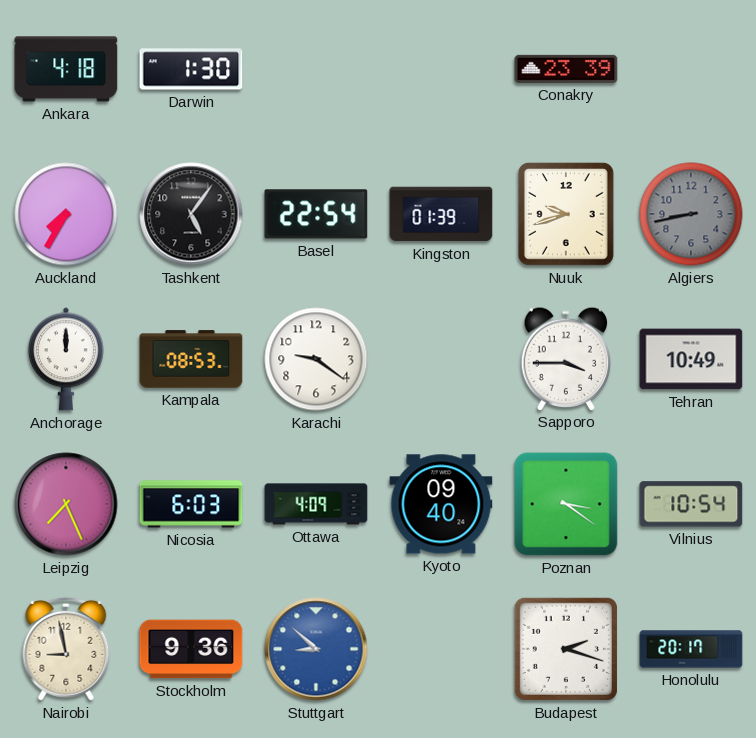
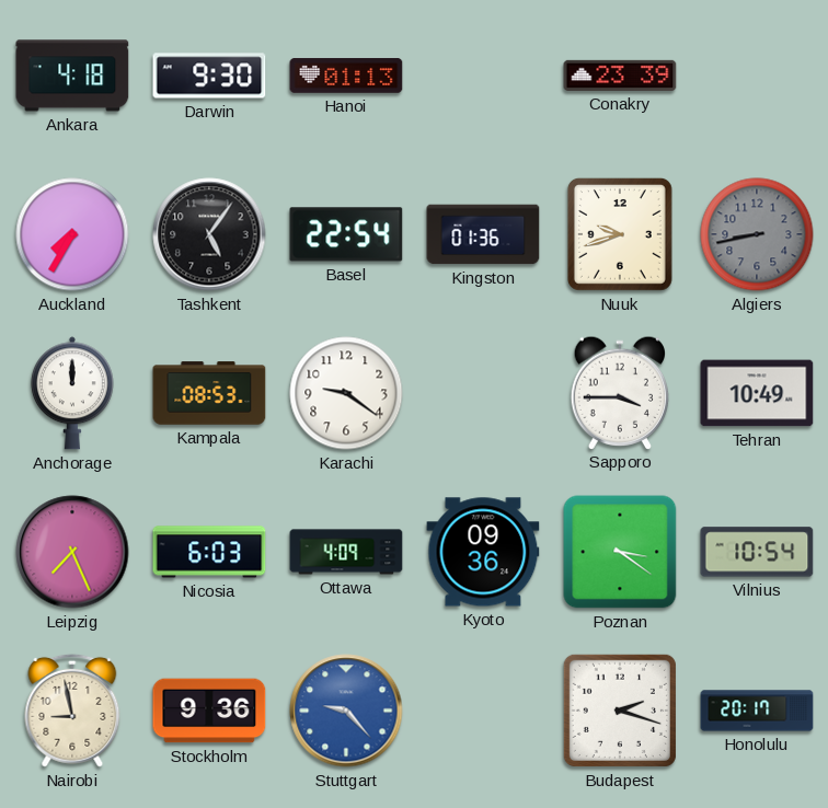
Darwin: 1:30 -> 9:30 (209, 76)
Hanoi: none -> 01:13 (346, 76)
Kingston: 01:39 -> 01:36 (483, 234)
Kyoto: 09:40 -> 09:36 (483, 552)
Stuttgart: 8:52 -> 9:23 (346, 711)
